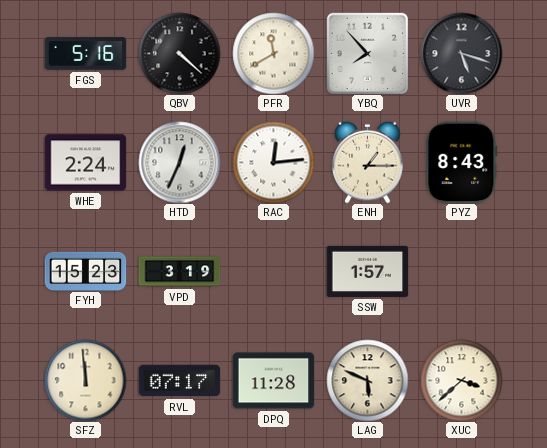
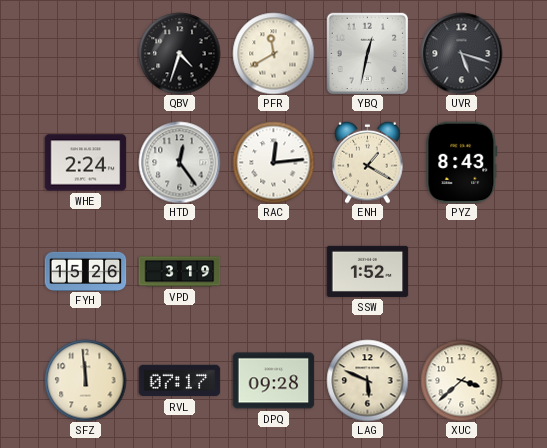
FGS: 5:16 -> none (85, 54)
QBV: 4:22 -> 4:33 (179, 53)
YBQ: 7:53 -> 12:32 (367, 53)
HTD: 12:34 -> 12:24 (179, 162)
ENH: 1:15 -> 1:20 (368, 162)
FYH: 15:23 -> 15:26 (85, 271)
SSW: 1:57 -> 1:52 (367, 271)
DPQ: 11:28 -> 09:28 (273, 381)
